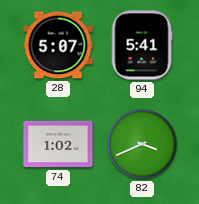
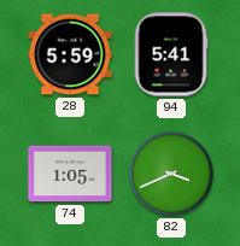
28: 5:07 -> 5:59 (70, 54)
74: 1:02 -> 1:05 (70, 174)
